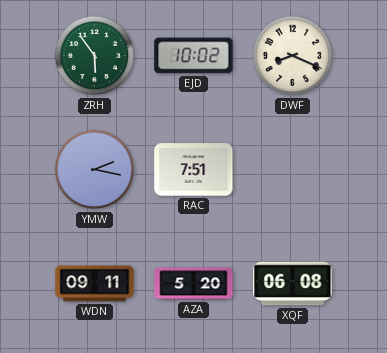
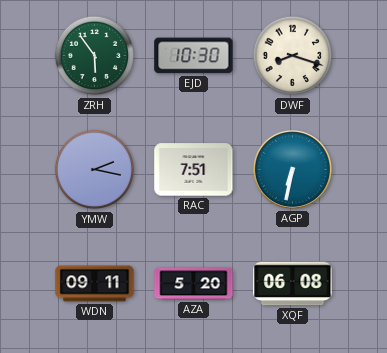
EJD: 10:02 -> 10:30 (194, 56)
DWF: 8:19 -> 8:18 (293, 56)
AGP: none -> 6:32 (292, 169)
